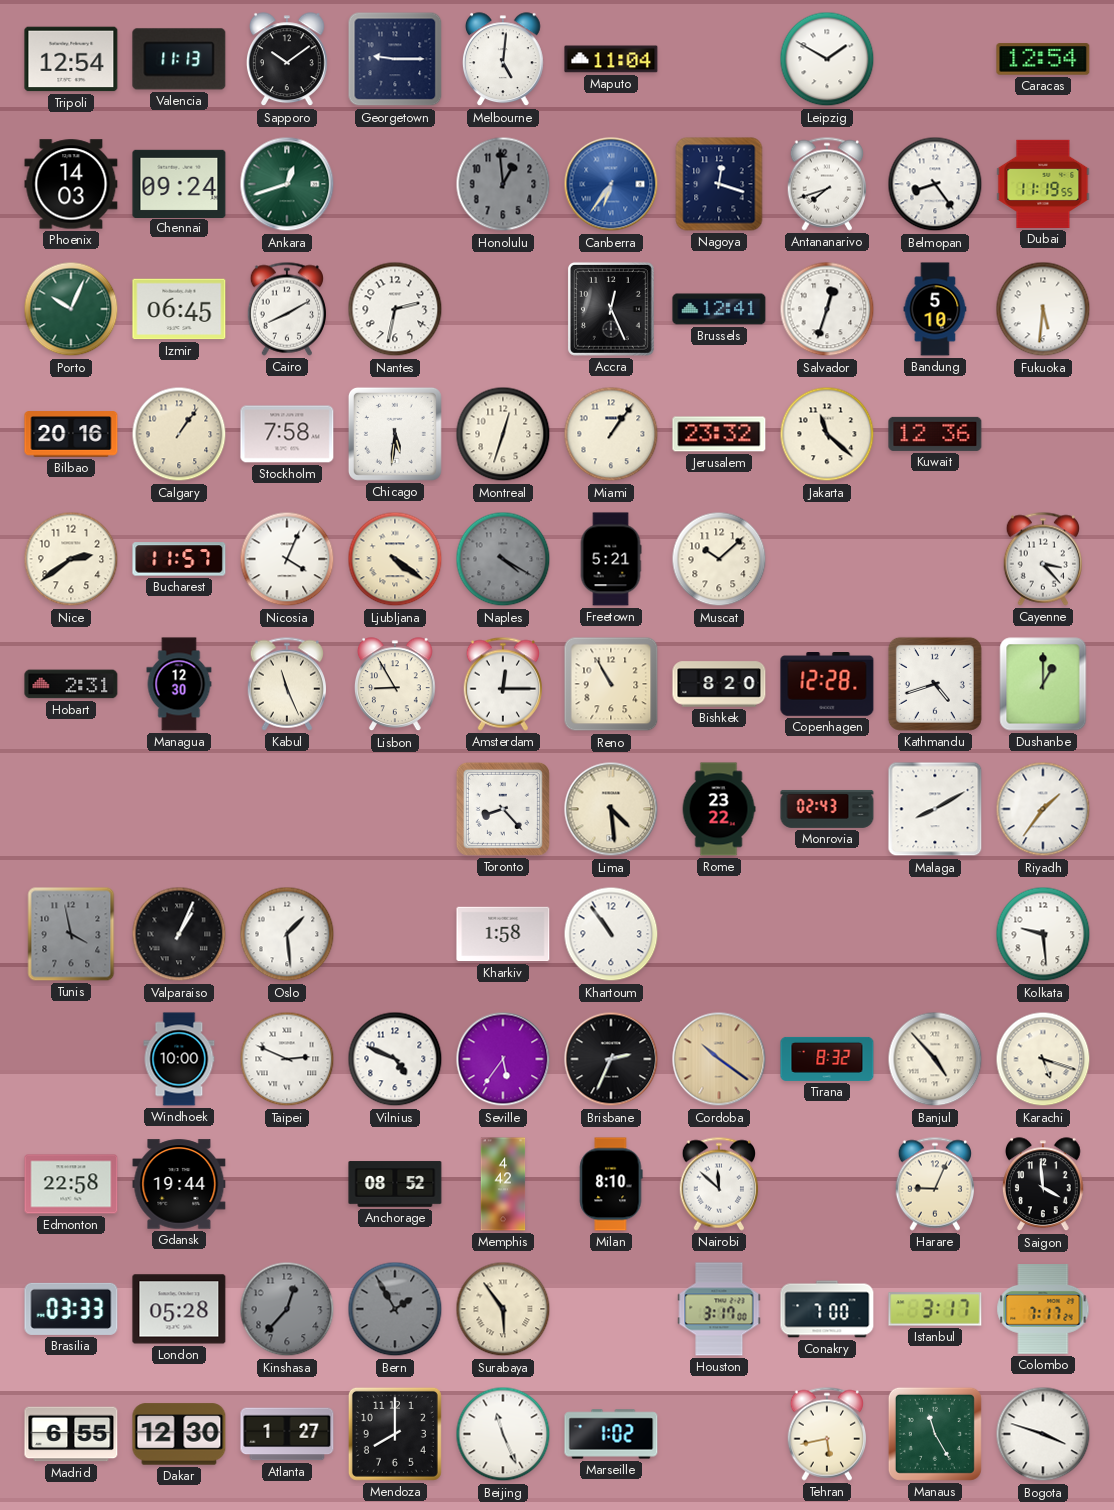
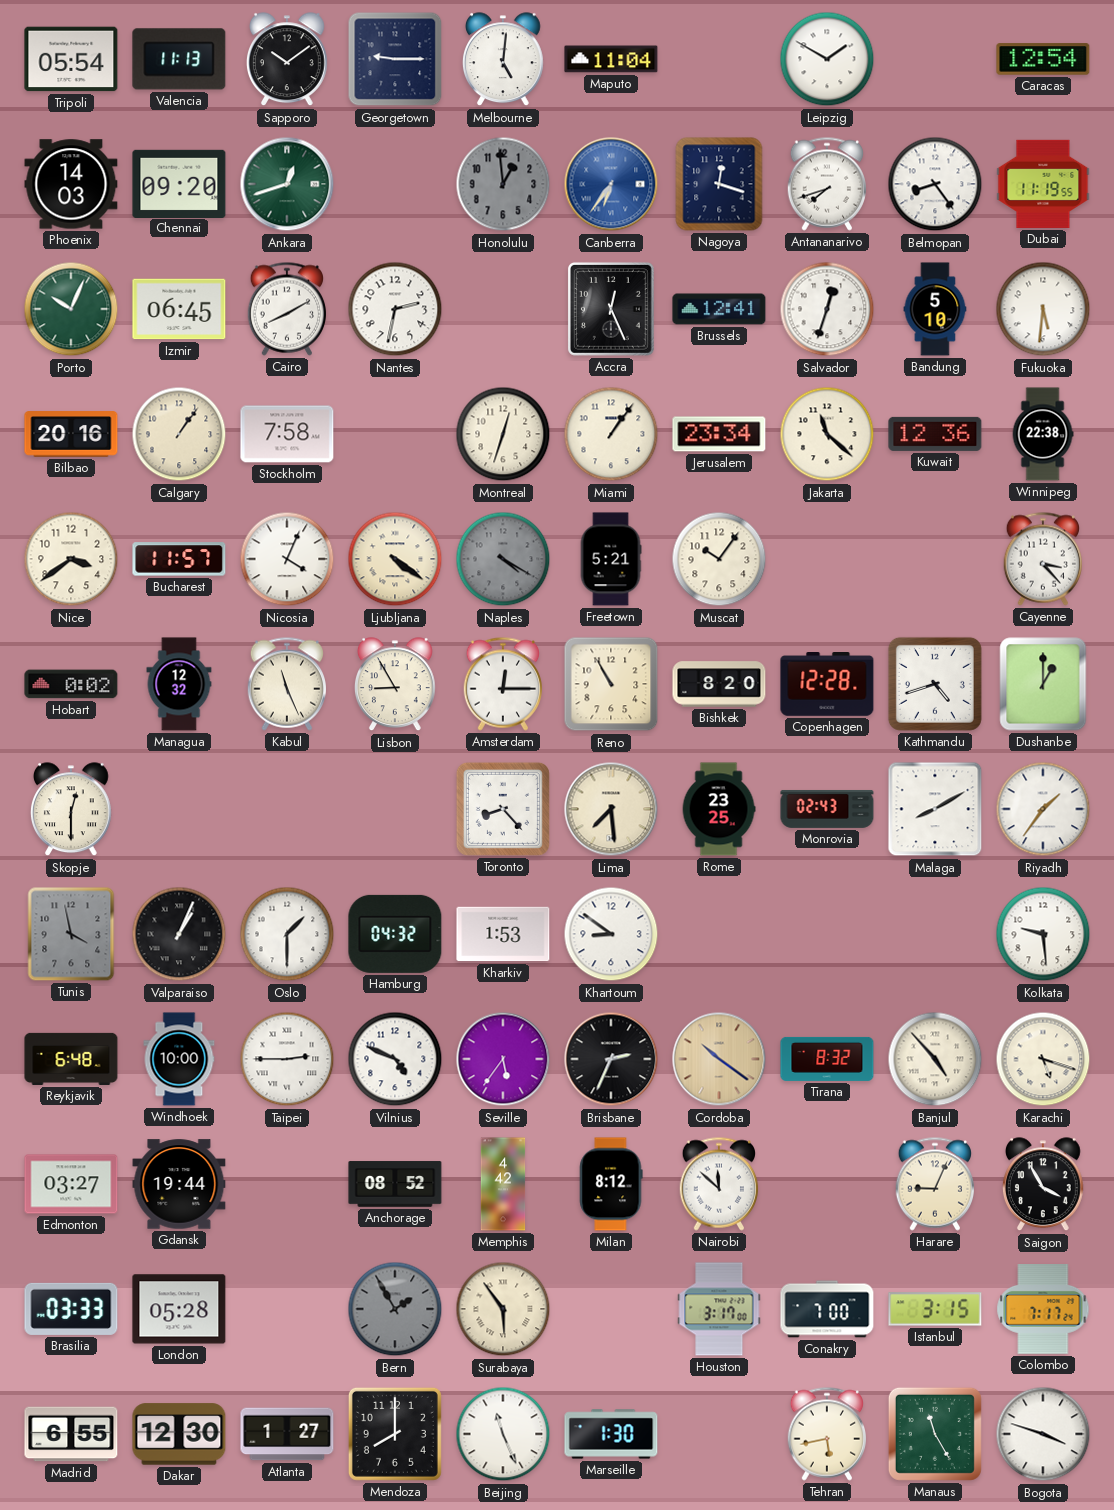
Tripoli: 12:54 -> 05:54 (71, 59)
Chennai: 09:24 -> 09:20 (179, 183)
Chicago: 5:31 -> none (395, 434)
Jerusalem: 23:32 -> 23:34 (719, 434)
Winnipeg: none -> 22:38 (1043, 434)
Nice: 2:39 -> 3:39 (71, 559)
Muscat: 10:08 -> 10:06 (719, 559)
Hobart: 2:31 -> 0:02 (71, 684)
Managua: 12:30 -> 12:32 (179, 684)
Skopje: none -> 12:30 (72, 810)
Lima: 4:29 -> 7:29 (611, 809)
Rome: 23:22 -> 23:25 (719, 809)
Oslo: 1:29 -> 1:30 (287, 934)
Hamburg: none -> 04:32 (395, 934)
Kharkiv: 1:58 -> 1:53 (503, 934)
Khartoum: 10:54 -> 8:51 (611, 934)
Reykjavik: none -> 6:48 (71, 1059)
Taipei: 2:49 -> 2:45 (287, 1059)
Edmonton: 22:58 -> 03:27 (71, 1184)
Milan: 8:10 -> 8:12 (611, 1184)
Saigon: 3:59 -> 3:55 (1044, 1185)
Kinshasa: 12:37 -> none (287, 1309)
Istanbul: 3:17 -> 3:15 (935, 1309)
Marseille: 1:02 -> 1:30 (611, 1434)
